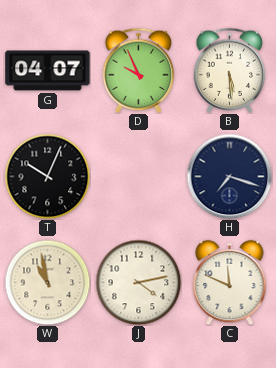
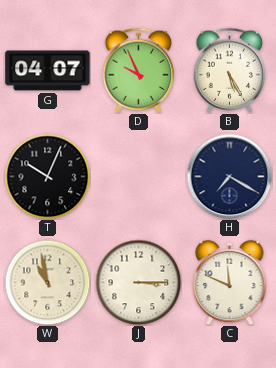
B: 5:29 -> 5:25 (230, 70)
H: 7:18 -> 7:20 (229, 176)
J: 4:13 -> 3:15 (138, 282)
